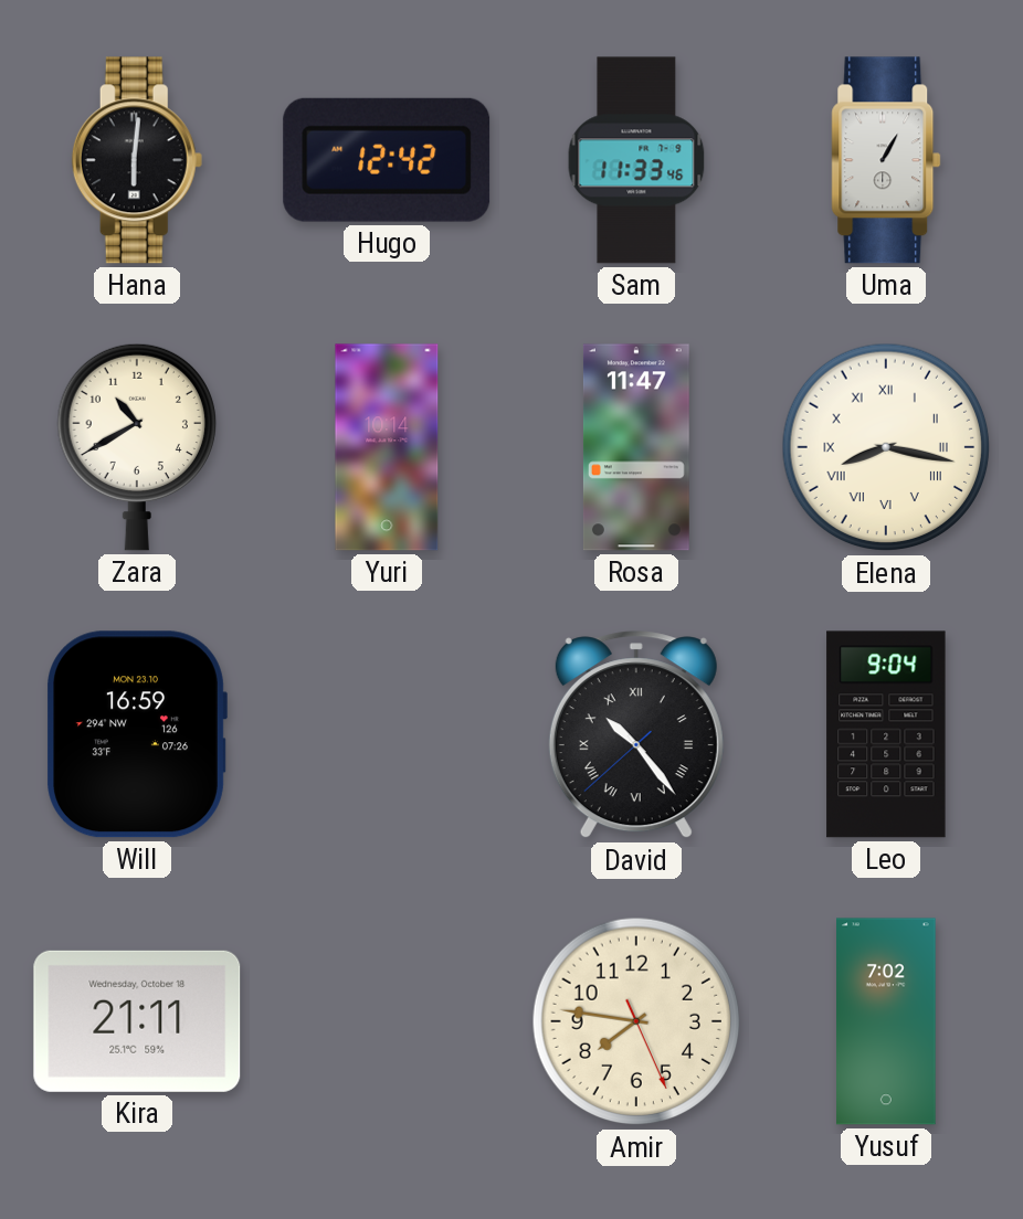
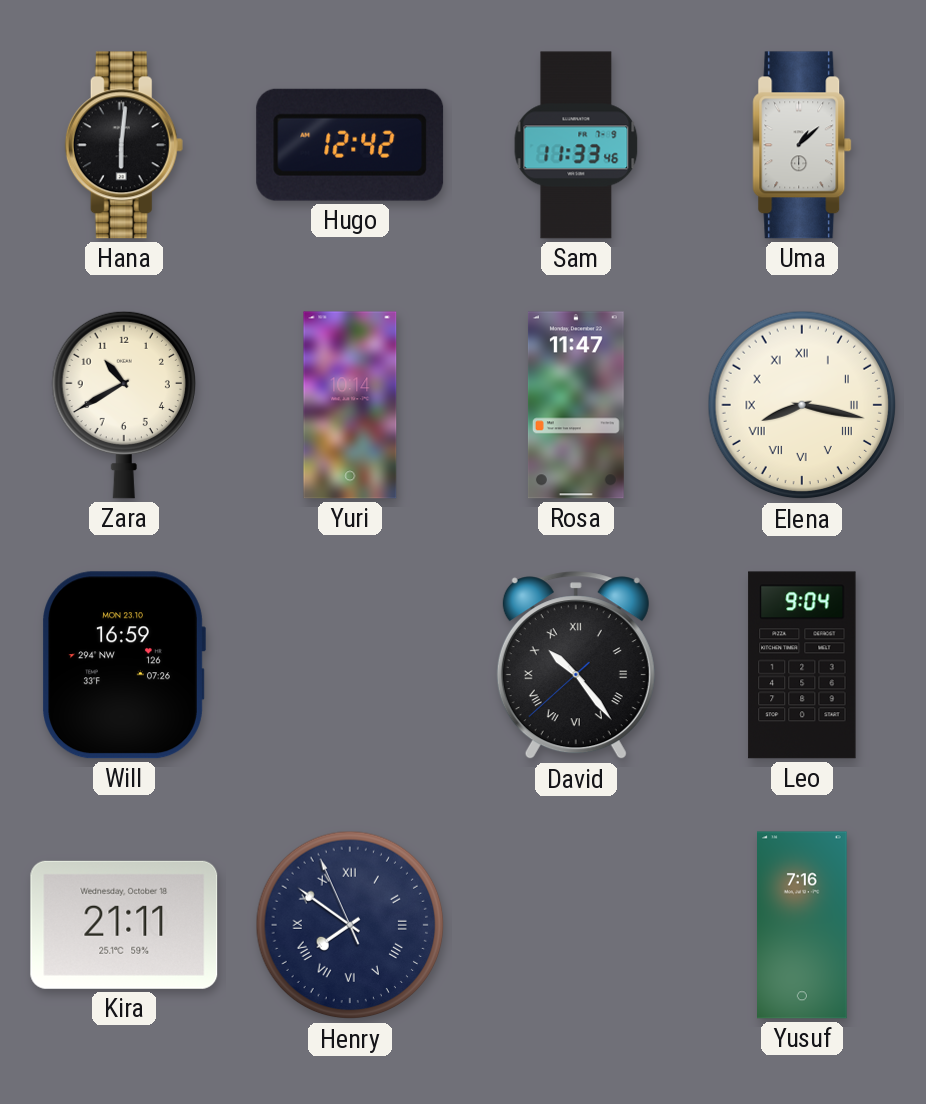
Uma: 1:05 -> 1:08 (802, 145)
Henry: none -> 7:50 (350, 925)
Amir: 7:46 -> none (636, 1021)
Yusuf: 7:02 -> 7:16 (803, 925)
